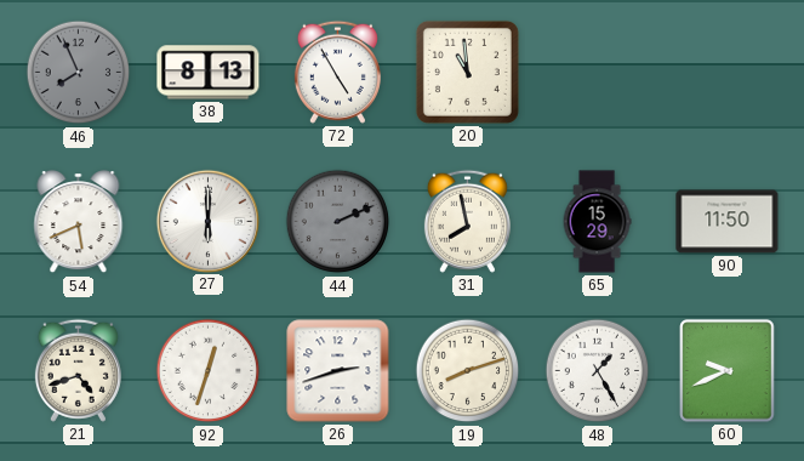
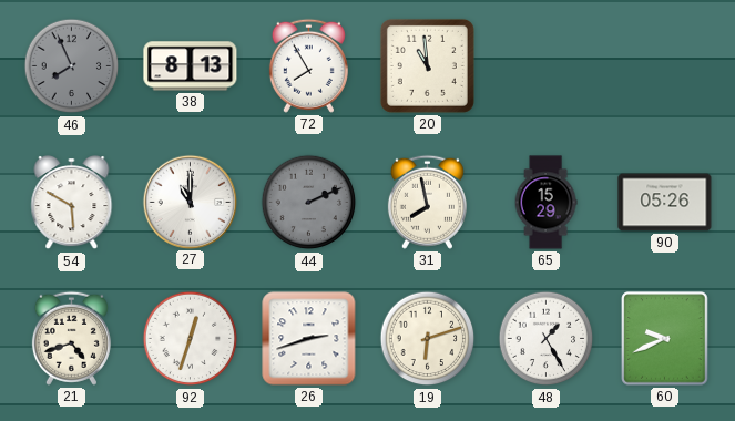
72: 4:55 -> 7:55 (308, 65)
54: 5:41 -> 5:50 (72, 203)
27: 6:00 -> 11:00 (190, 202)
90: 11:50 -> 05:26 (665, 203)
19: 8:12 -> 6:12 (428, 339)
